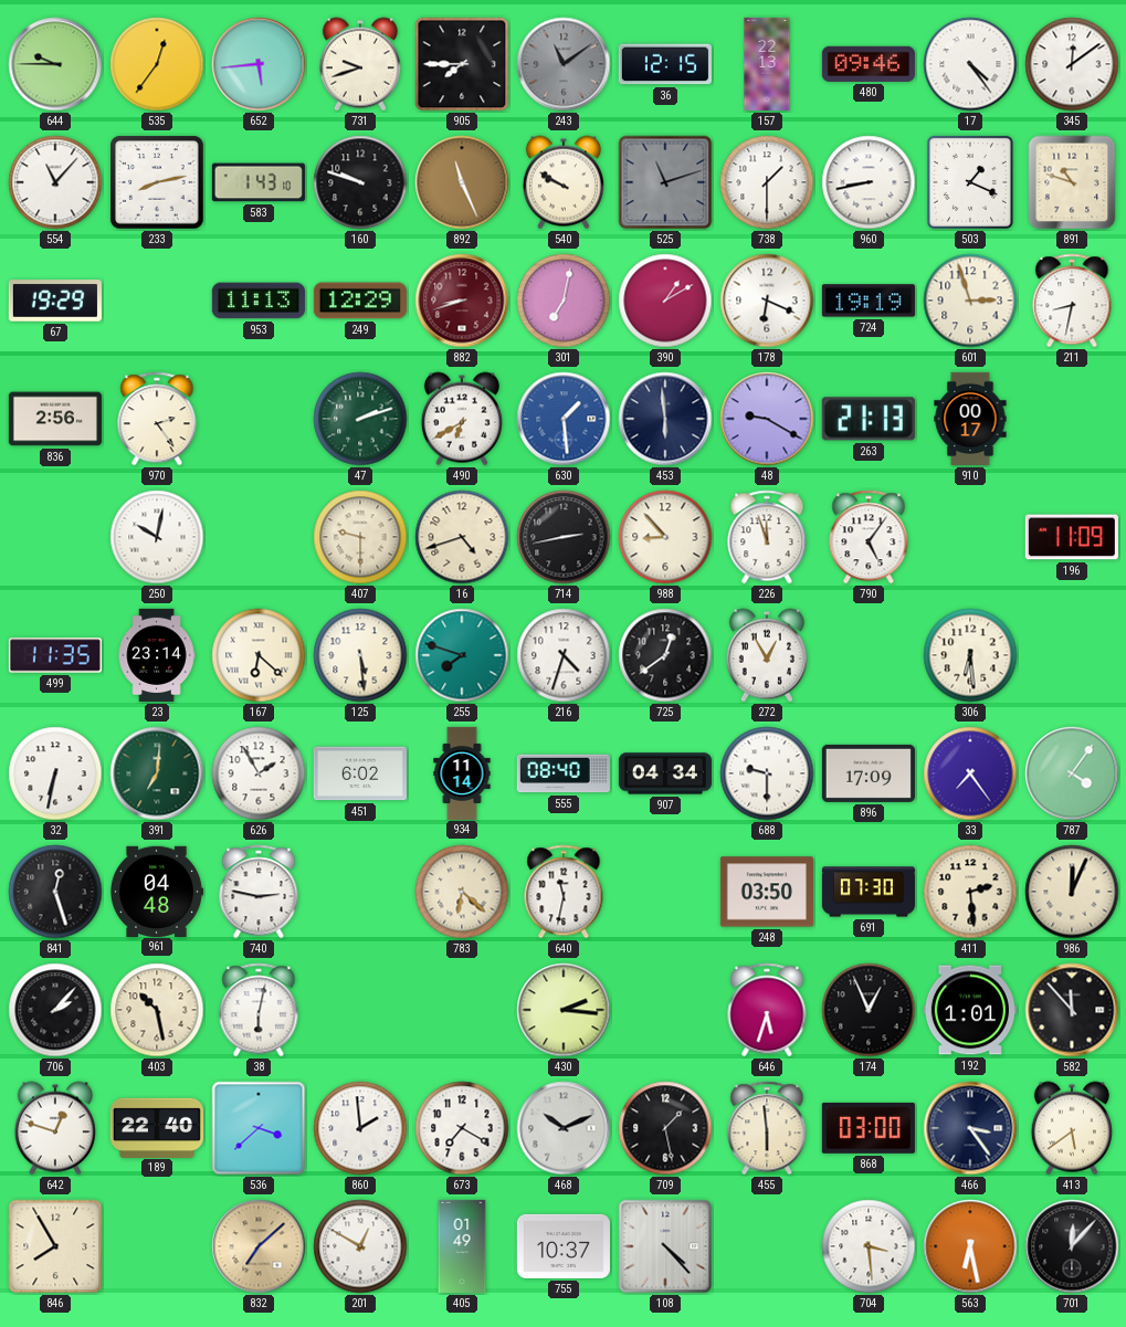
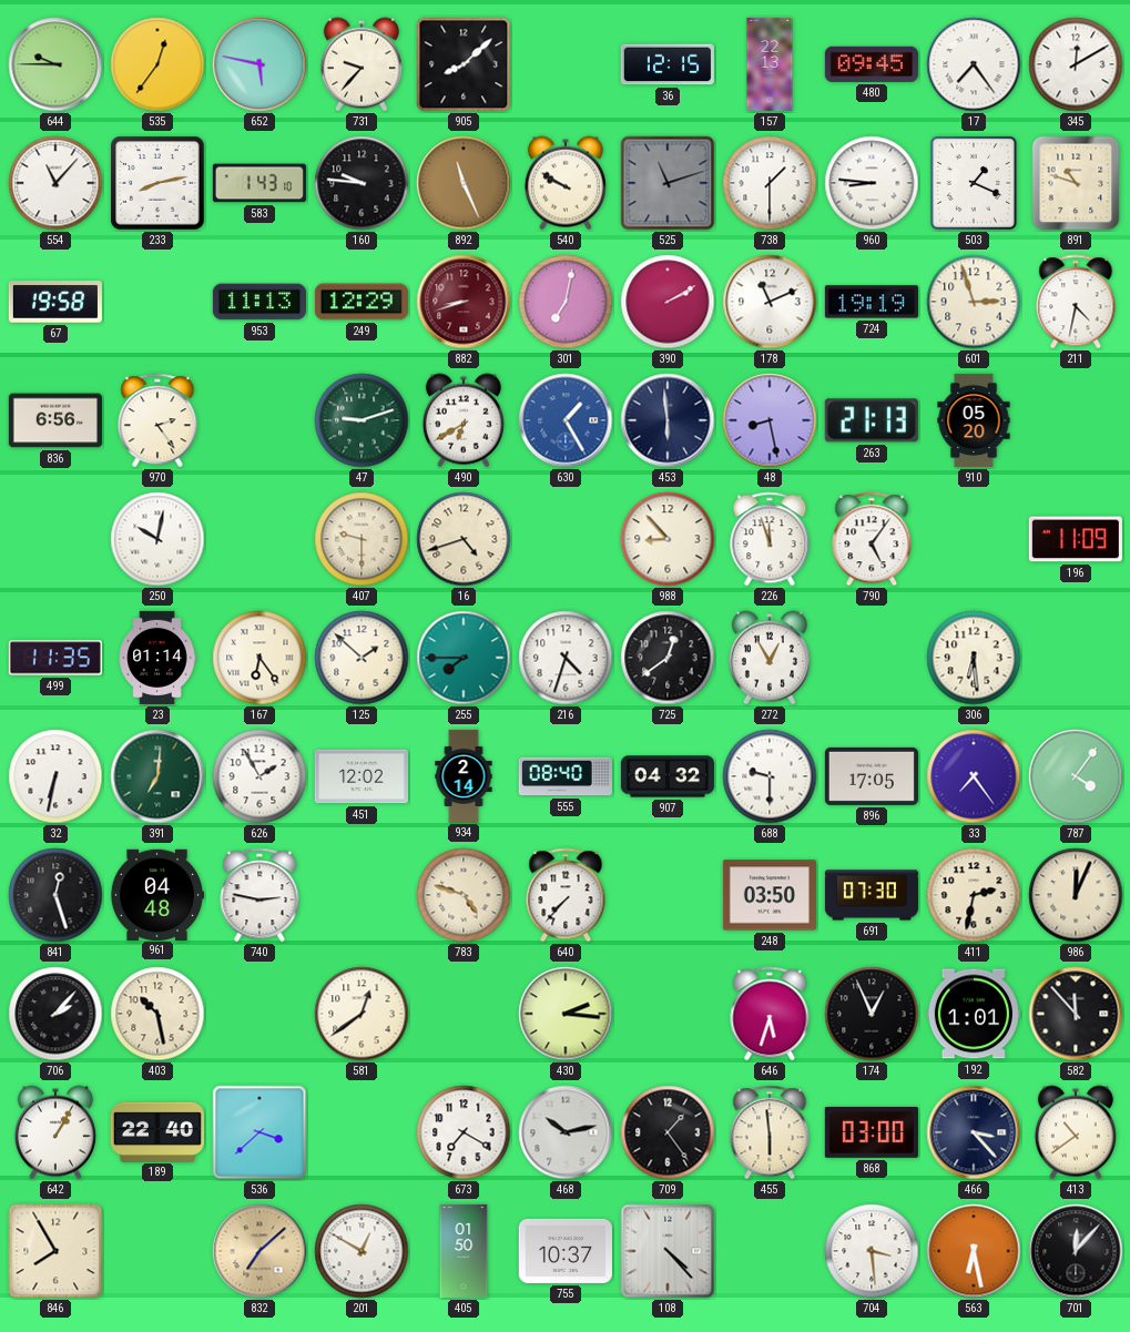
652: 5:44 -> 5:47 (259, 64)
731: 9:42 -> 9:37 (362, 64)
905: 7:45 -> 8:08 (464, 64)
243: 11:09 -> none (564, 64)
480: 09:46 -> 09:45 (872, 64)
17: 4:24 -> 7:24 (974, 64)
345: 12:09 -> 12:10 (1076, 64)
160: 9:48 -> 9:46 (362, 183)
960: 8:43 -> 8:46 (872, 183)
67: 19:29 -> 19:58 (55, 302)
390: 1:10 -> 2:10 (668, 302)
178: 6:19 -> 11:11 (770, 302)
211: 8:32 -> 4:32 (1076, 302)
836: 2:56 -> 6:56 (55, 420)
47: 2:12 -> 9:12 (362, 420)
630: 1:29 -> 1:25 (566, 420)
48: 9:20 -> 8:28 (770, 420)
910: 00:17 -> 05:20 (974, 420)
714: 2:43 -> none (564, 537)
23: 23:14 -> 01:14 (157, 658)
167: 6:22 -> 6:24 (259, 658)
125: 5:29 -> 1:52 (362, 658)
255: 7:48 -> 7:45 (464, 658)
451: 6:02 -> 12:02 (362, 776)
934: 11:14 -> 2:14 (464, 775)
907: 04:34 -> 04:32 (668, 776)
896: 17:09 -> 17:05 (872, 776)
783: 6:22 -> 4:48 (464, 895)
640: 11:32 -> 7:37 (566, 895)
411: 2:29 -> 2:32 (974, 895)
38: 6:02 -> none (259, 1010)
581: none -> 12:39 (362, 1014)
642: 12:48 -> 1:05 (55, 1132)
860: 1:59 -> none (360, 1128)
468: 10:11 -> 10:13 (566, 1132)
709: 1:28 -> 1:24 (668, 1132)
466: 3:24 -> 3:23 (974, 1132)
413: 5:39 -> 10:39 (1076, 1132)
405: 01:49 -> 01:50 (464, 1251)
